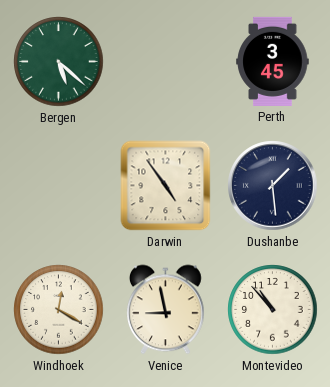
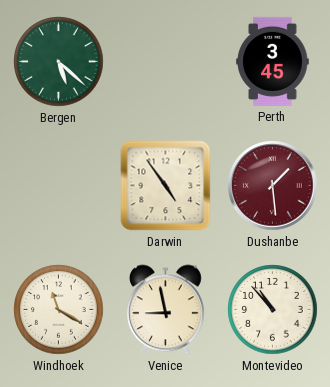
Dushanbe dial: navy -> burgundy (273, 186)
Windhoek: 12:20 -> 11:20 (59, 310)
